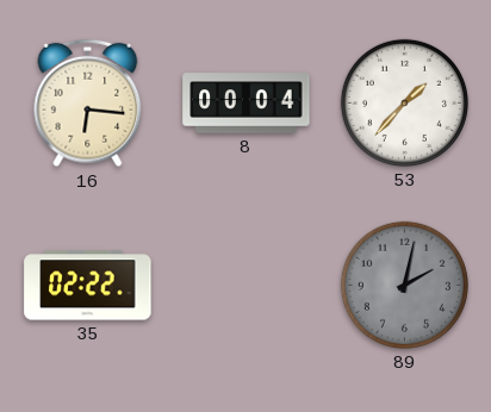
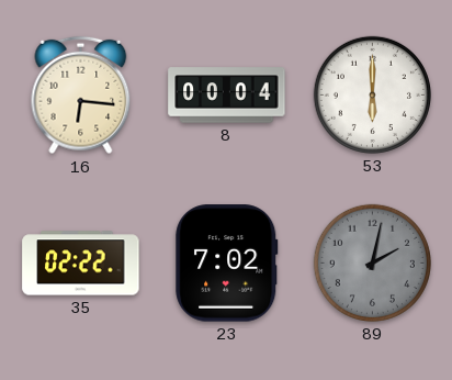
53: 1:37 -> 6:00 (372, 94)
23: none -> 7:02 (227, 264)
